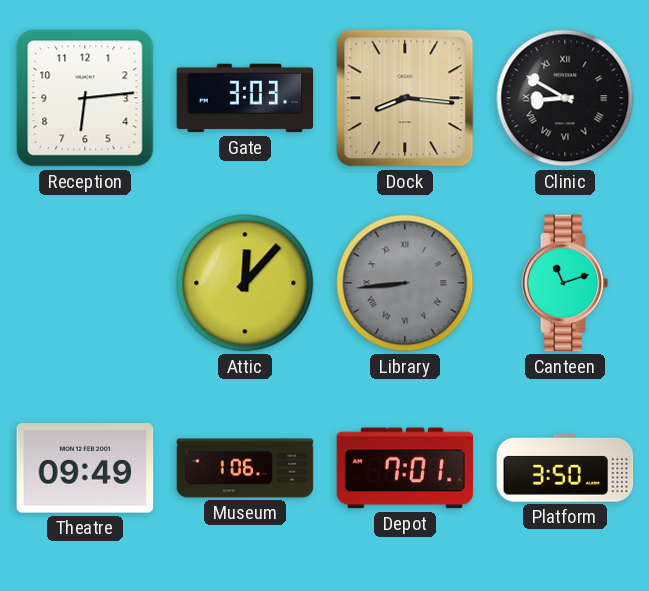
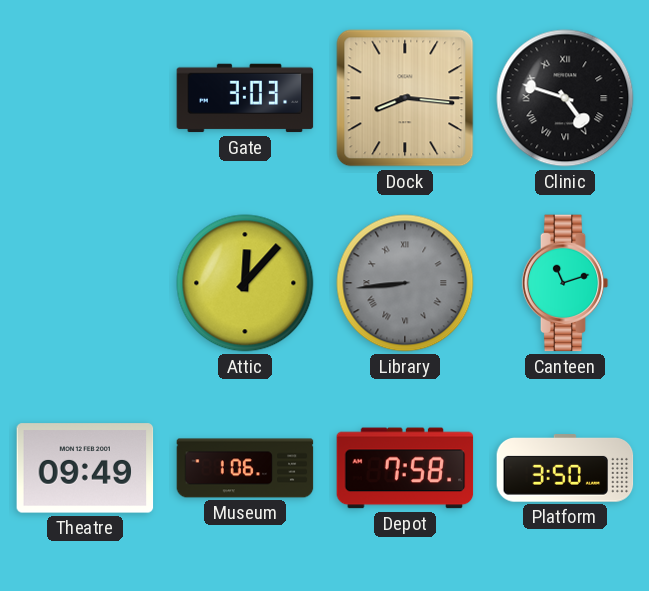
Reception: 6:14 -> none (85, 98)
Clinic: 8:50 -> 4:48 (565, 98)
Depot: 7:01 -> 7:58 (405, 468)
